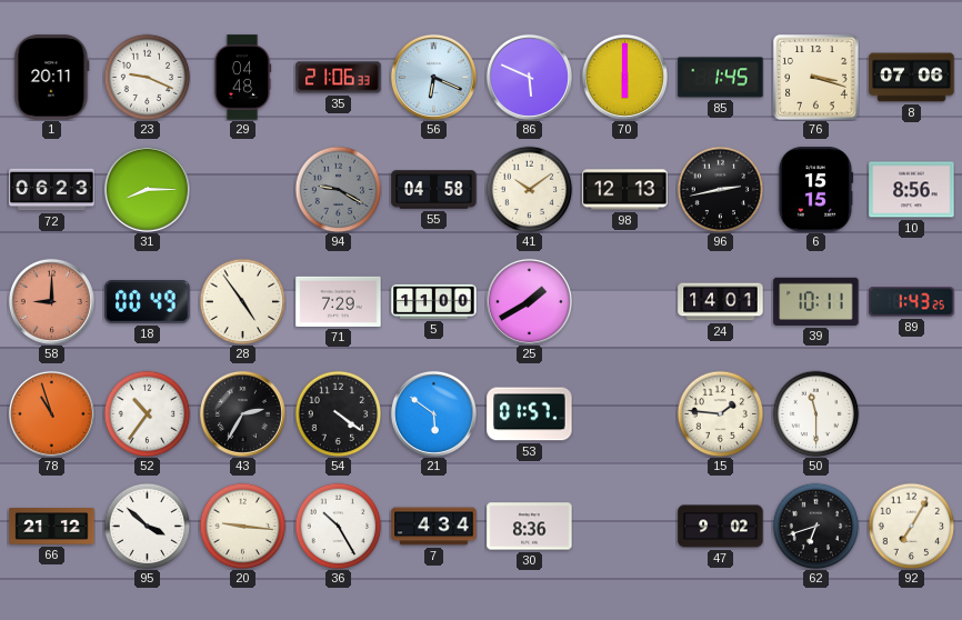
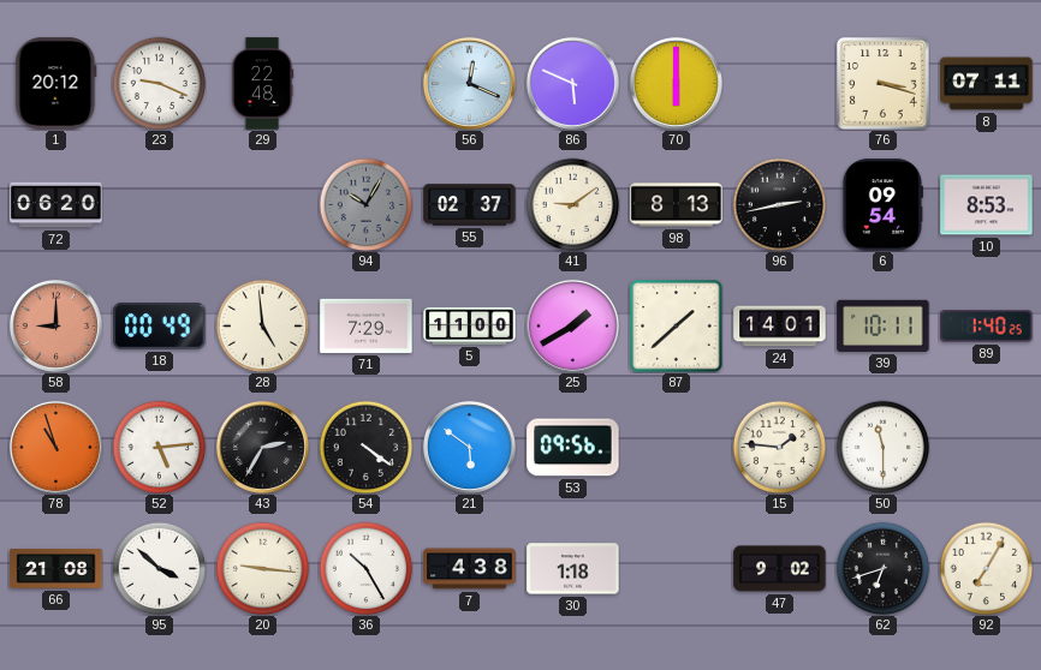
1: 20:11 -> 20:12 (56, 84)
29: 04:48 -> 22:48 (262, 84)
35: 21:06 -> none (339, 78)
56: 6:19 -> 12:19 (469, 83)
85: 1:45 -> none (721, 78)
8: 07:06 -> 07:11 (987, 84)
72: 06:23 -> 06:20 (56, 205)
31: 8:15 -> none (147, 189)
94: 9:20 -> 10:05 (365, 204)
55: 04:58 -> 02:37 (470, 205)
41: 10:09 -> 9:09 (572, 204)
98: 12:13 -> 8:13 (677, 205)
6: 15:15 -> 09:54 (882, 205)
10: 8:56 -> 8:53 (987, 205)
28: 4:54 -> 4:59 (262, 325)
87: none -> 1:38 (677, 327)
89: 1:43 -> 1:40 (987, 327)
52: 10:36 -> 5:14 (159, 447)
53: 01:57 -> 09:56 (573, 448)
66: 21:12 -> 21:08 (56, 569)
7: 4:34 -> 4:38 (470, 569)
30: 8:36 -> 1:18 (573, 569)
